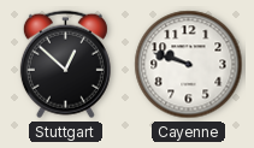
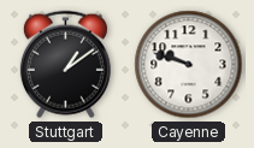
Stuttgart: 12:52 -> 1:09 (65, 65)
